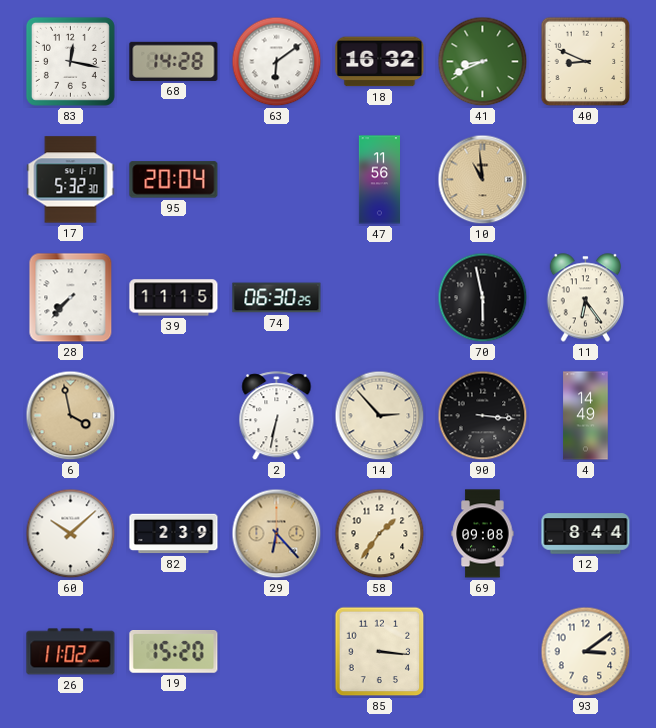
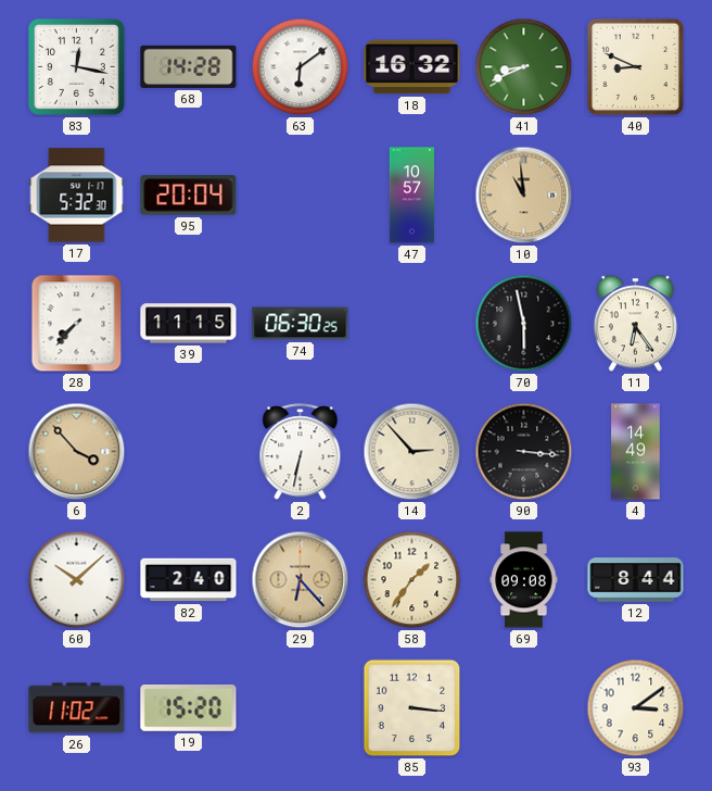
47: 11:56 -> 10:57 (411, 196)
6: 3:58 -> 3:53 (77, 452)
82: 2:39 -> 2:40 (189, 580)
